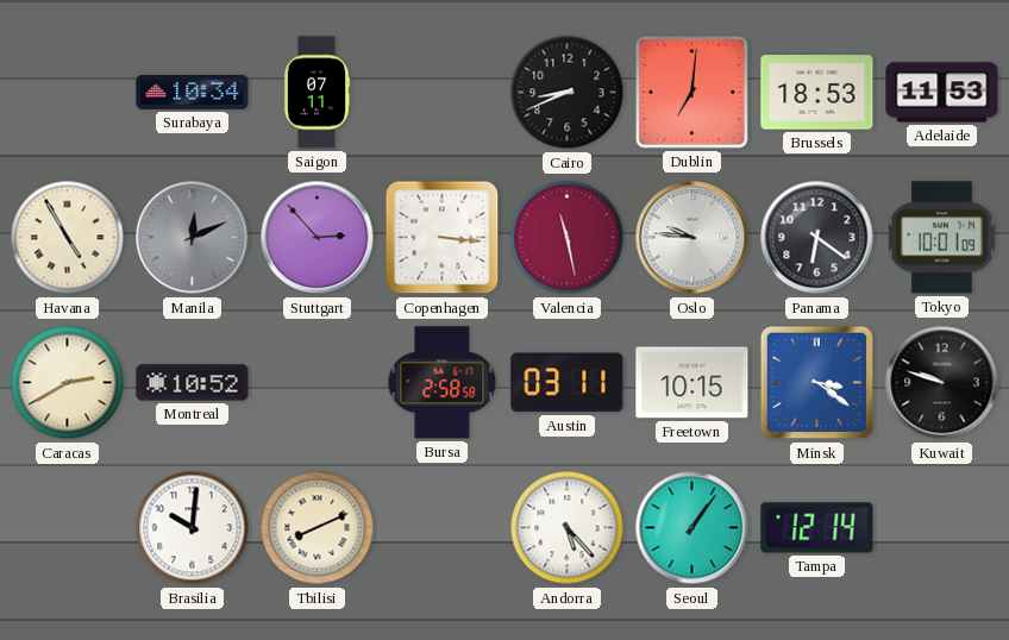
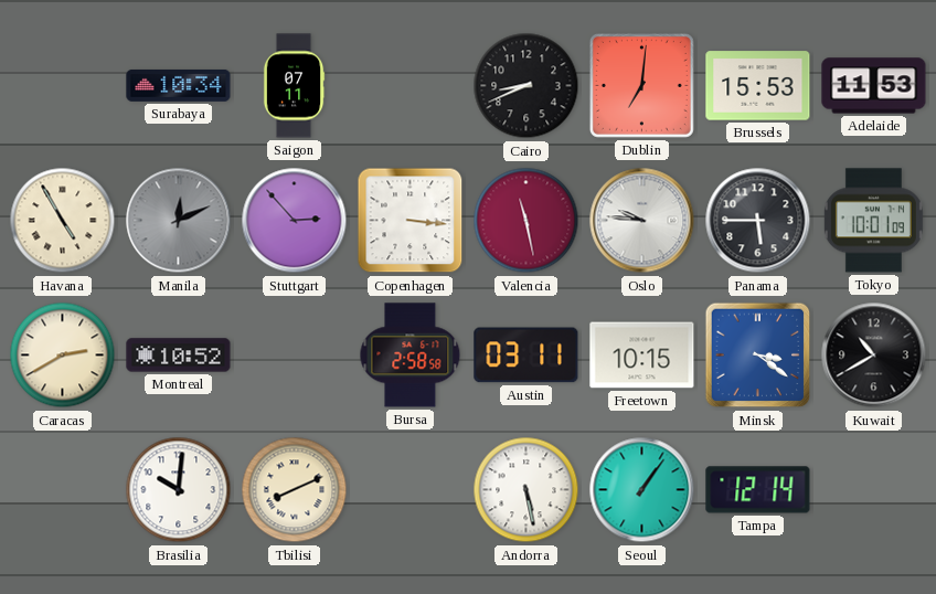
Brussels: 18:53 -> 15:53 (758, 86)
Panama: 6:21 -> 5:45 (758, 221)
Kuwait: 9:48 -> 10:40 (874, 356)
Andorra: 5:23 -> 5:28 (526, 490)
